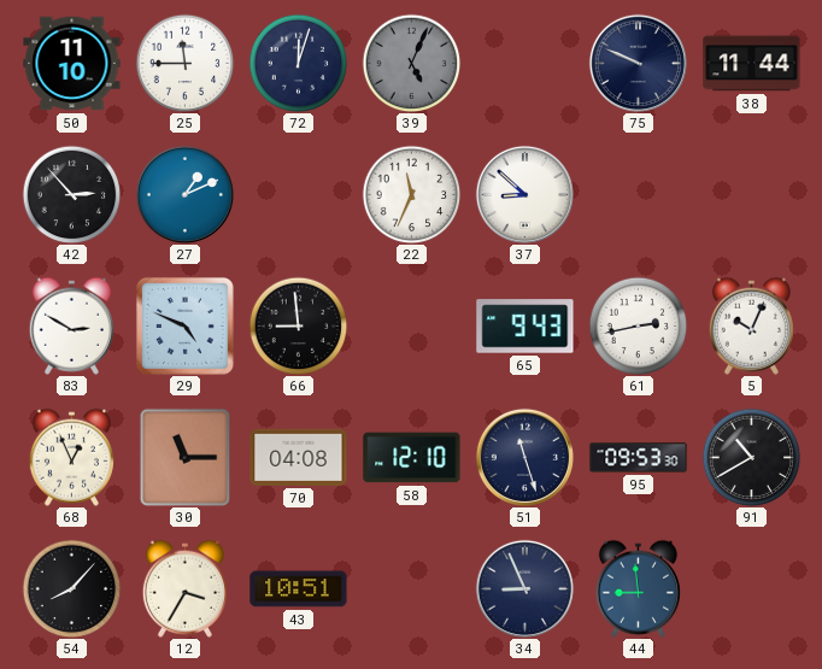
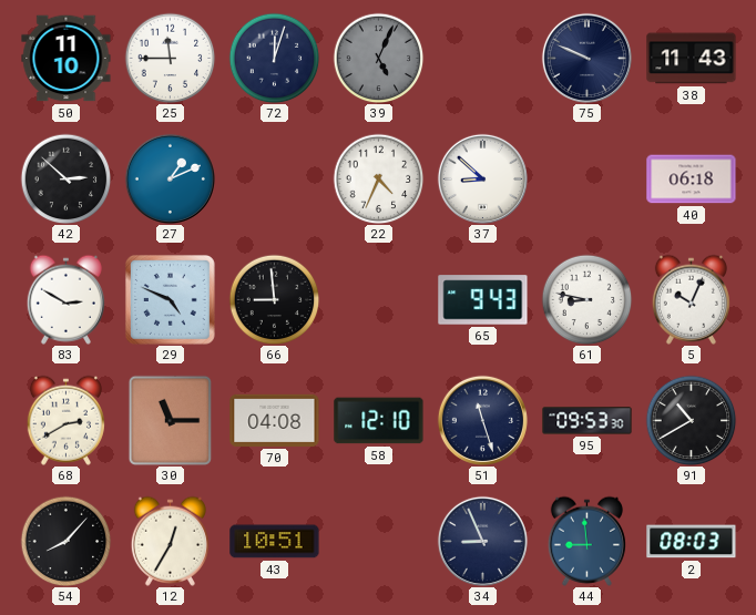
38: 11:44 -> 11:43 (692, 59)
42: 2:53 -> 2:52 (65, 178)
22: 11:34 -> 4:34 (378, 178)
40: none -> 06:18 (692, 180)
61: 2:43 -> 8:47 (586, 299)
68: 12:56 -> 2:40 (65, 420)
12: 3:35 -> 12:35 (170, 541)
2: none -> 08:03 (692, 542)
